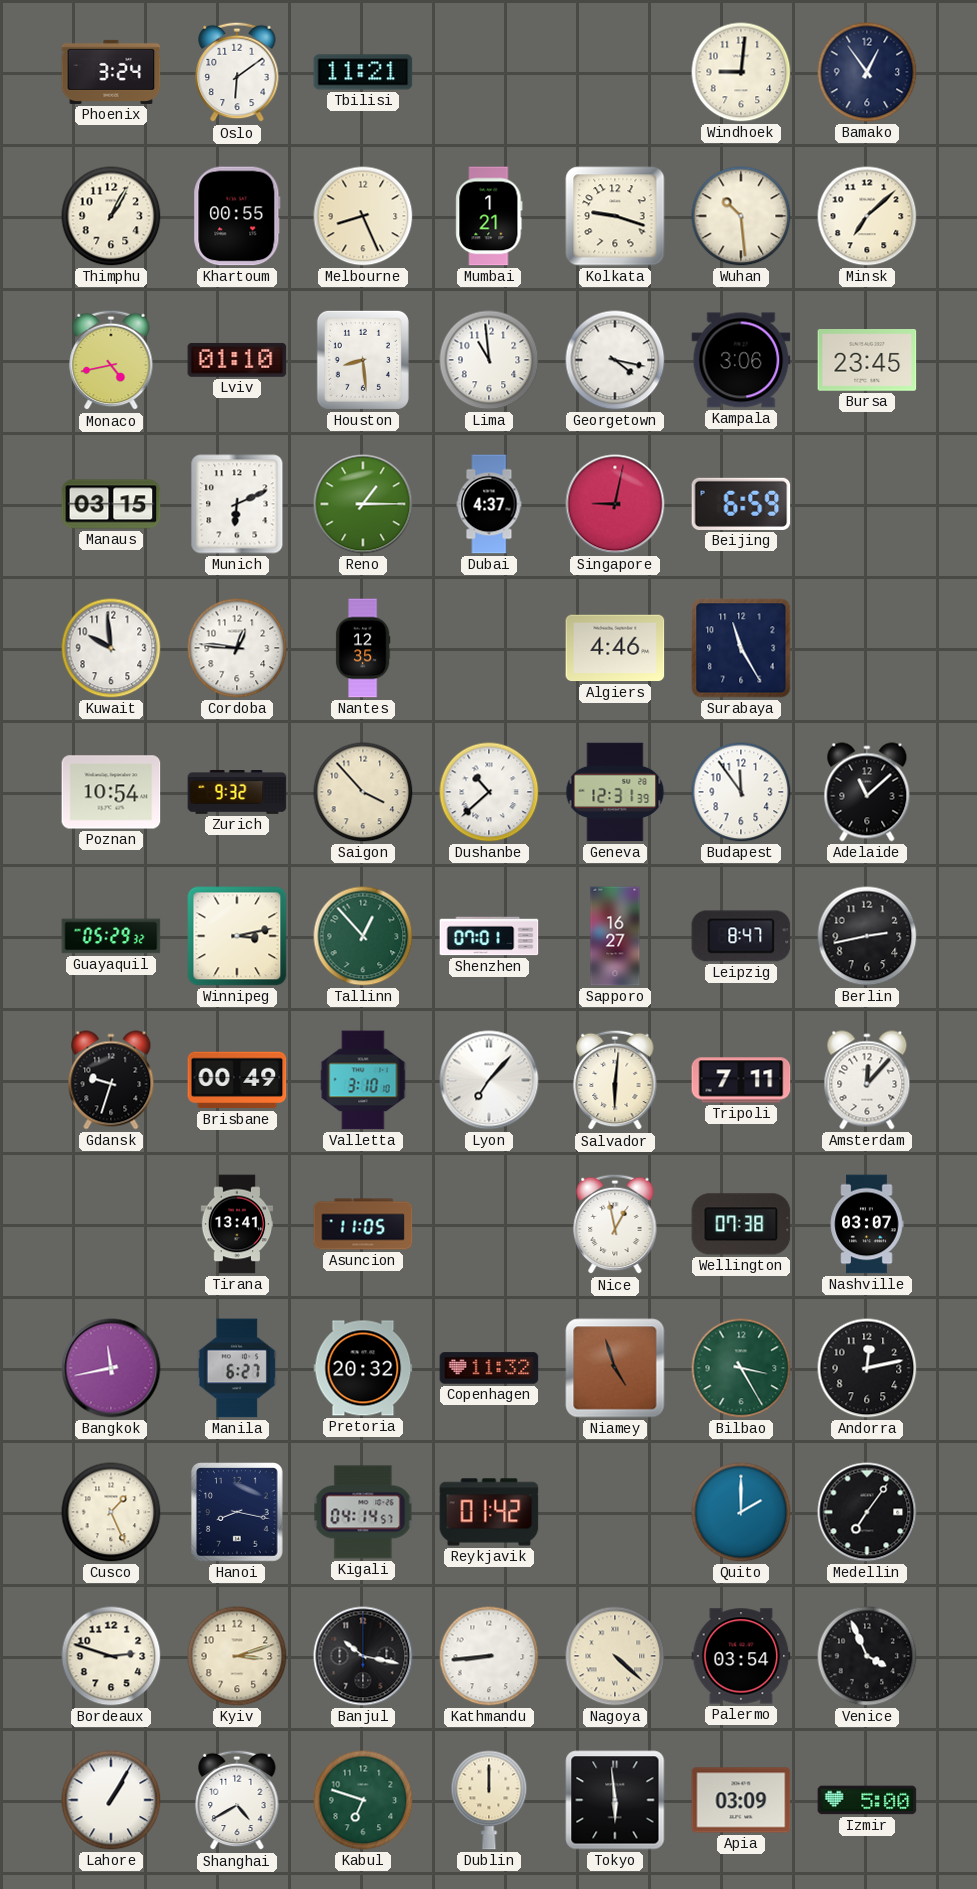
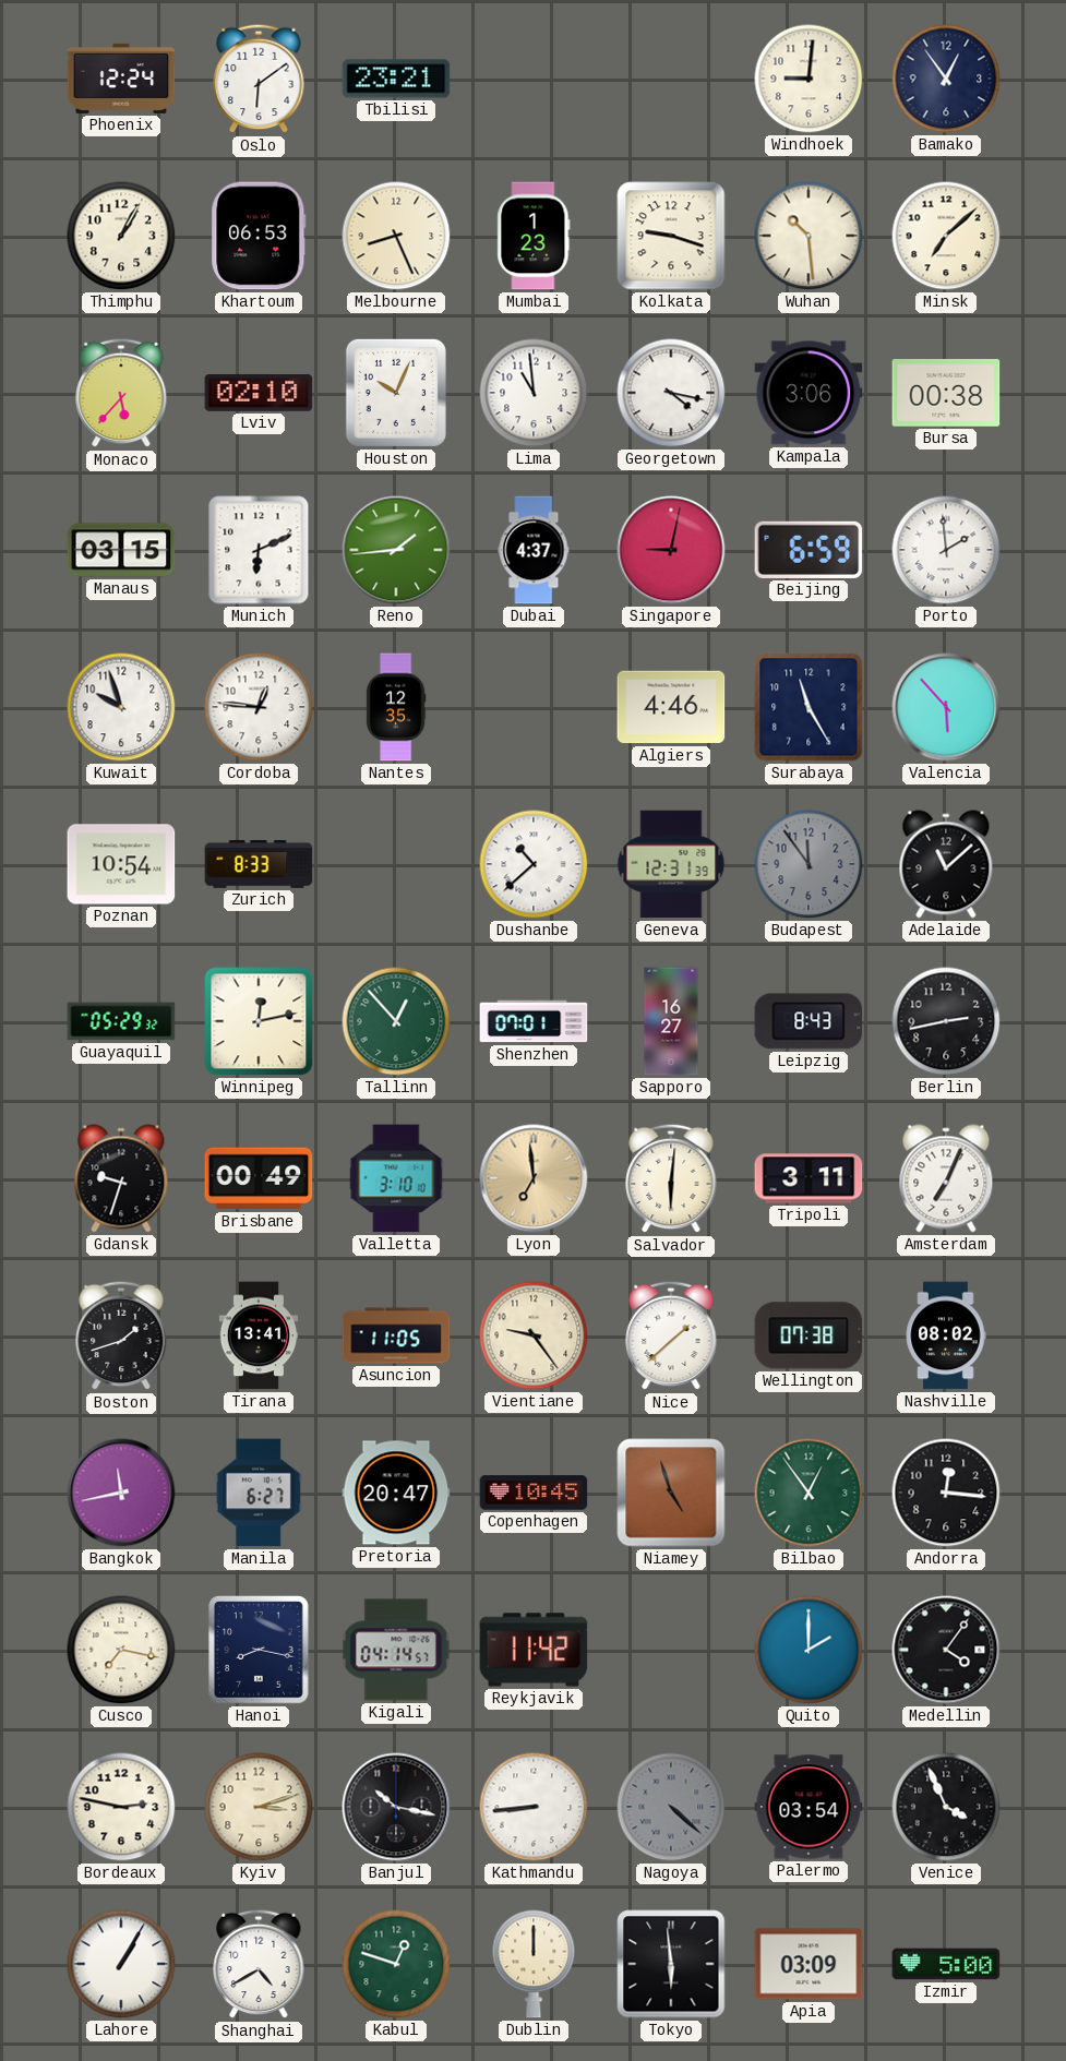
Phoenix: 3:24 -> 12:24 (121, 79)
Tbilisi: 11:21 -> 23:21 (396, 79)
Khartoum: 00:55 -> 06:53 (259, 236)
Mumbai: 1:21 -> 1:23 (534, 236)
Monaco: 4:43 -> 5:37 (121, 393)
Lviv: 01:10 -> 02:10 (259, 393)
Houston: 8:29 -> 10:04 (396, 393)
Bursa: 23:45 -> 00:38 (946, 394)
Reno: 1:15 -> 1:44 (396, 550)
Porto: none -> 1:59 (946, 550)
Kuwait: 9:59 -> 9:57 (121, 707)
Valencia: none -> 5:53 (946, 707)
Zurich: 9:32 -> 8:33 (259, 864)
Saigon: 3:53 -> none (363, 792)
Budapest dial: white -> grey (809, 864)
Winnipeg: 3:13 -> 12:13 (259, 1021)
Leipzig: 8:47 -> 8:43 (809, 1021)
Lyon: 7:07 -> 6:59 (534, 1178)
Lyon dial: white -> champagne (534, 1178)
Tripoli: 7:11 -> 3:11 (809, 1178)
Amsterdam: 12:07 -> 7:04 (946, 1178)
Boston: none -> 1:42 (121, 1335)
Vientiane: none -> 9:24 (534, 1335)
Nice: 12:58 -> 1:38 (671, 1335)
Nashville: 03:07 -> 08:02 (946, 1335)
Pretoria: 20:32 -> 20:47 (396, 1493)
Copenhagen: 11:32 -> 10:45 (534, 1493)
Bilbao: 3:25 -> 12:54 (809, 1493)
Andorra: 12:13 -> 12:16 (946, 1493)
Cusco: 1:26 -> 7:17 (121, 1650)
Reykjavik: 01:42 -> 11:42 (534, 1650)
Medellin: 7:06 -> 4:06 (946, 1650)
Bordeaux: 2:48 -> 2:47 (121, 1807)
Nagoya dial: cream -> grey (671, 1807)
Kabul: 6:48 -> 12:48 (396, 1964)
